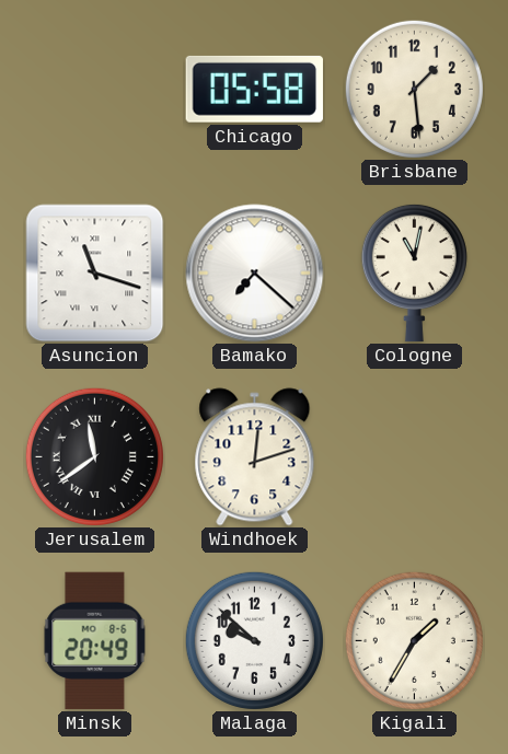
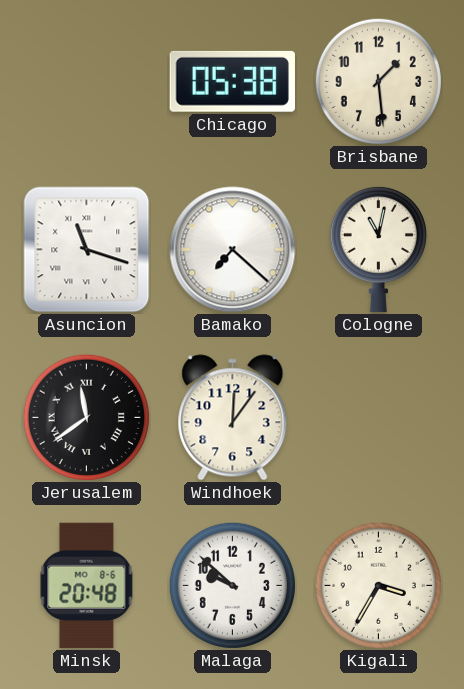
Chicago: 05:58 -> 05:38 (232, 81)
Windhoek: 12:12 -> 12:06 (233, 418)
Minsk: 20:49 -> 20:48 (87, 586)
Kigali: 1:35 -> 3:35 (378, 585)
